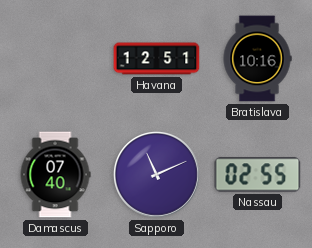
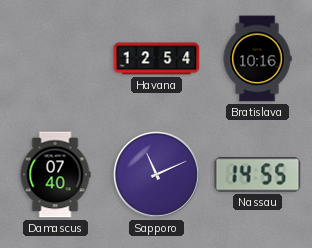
Havana: 12:51 -> 12:54 (157, 59)
Nassau: 02:55 -> 14:55 (258, 175)
